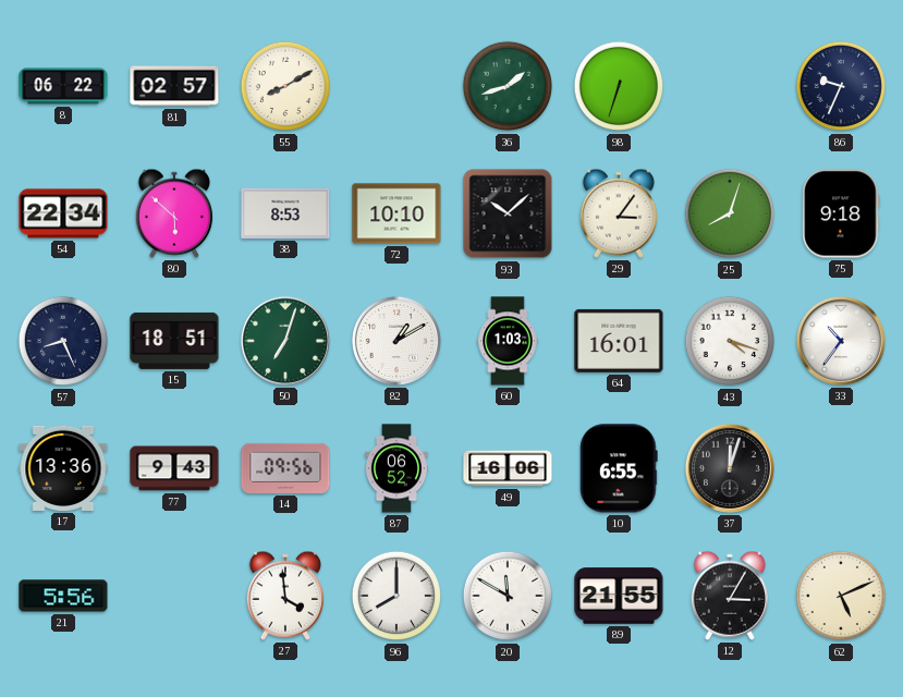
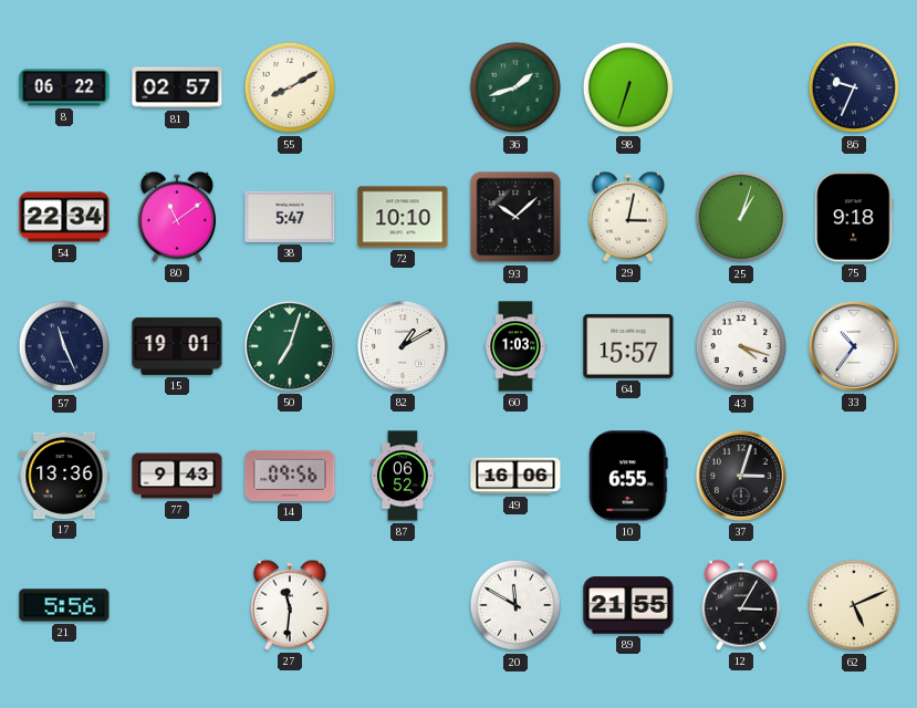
80: 5:52 -> 11:09 (176, 217)
38: 8:53 -> 5:47 (290, 217)
29: 3:06 -> 3:02 (627, 217)
25: 8:03 -> 1:03 (741, 217)
57: 8:26 -> 11:26 (64, 346)
15: 18:51 -> 19:01 (177, 346)
64: 16:01 -> 15:57 (628, 346)
37: 12:03 -> 3:03 (741, 476)
27: 3:59 -> 11:31 (289, 605)
96: 8:00 -> none (396, 596)
